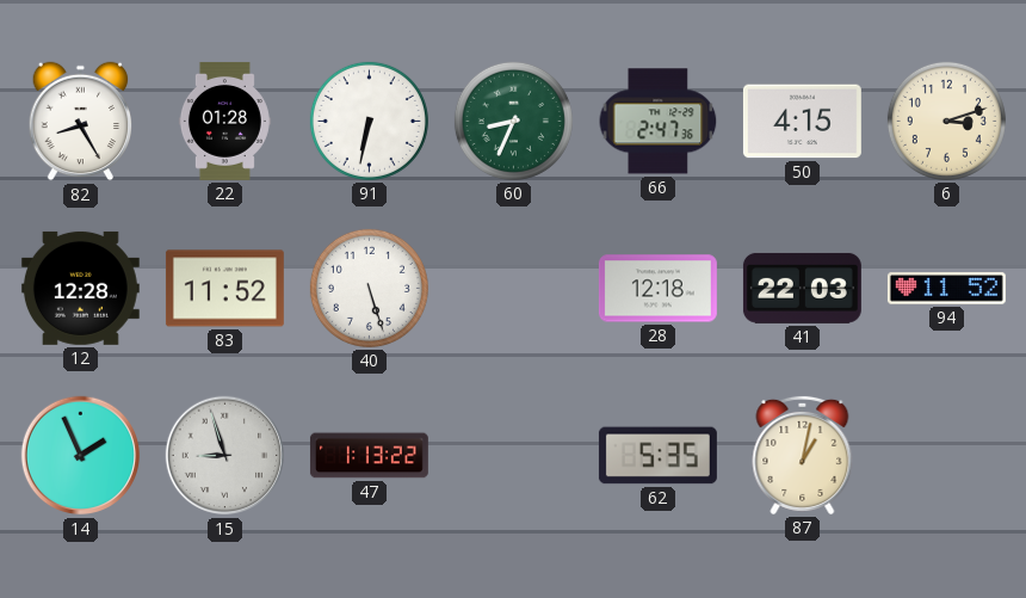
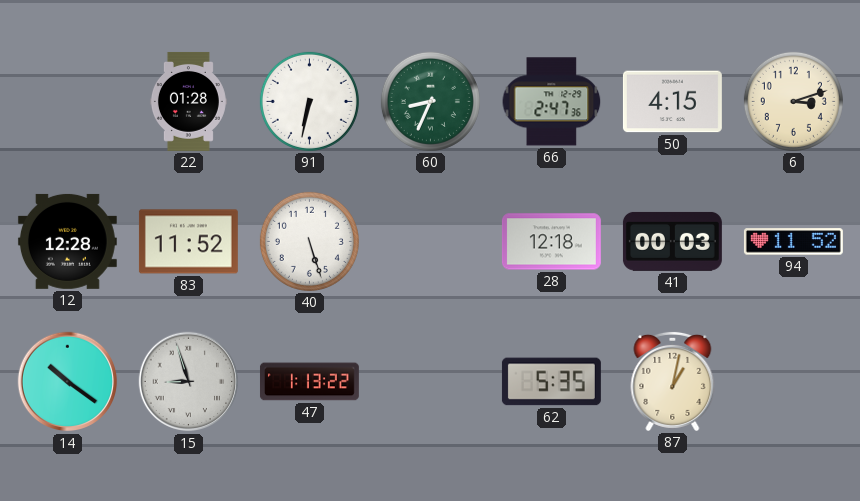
82: 8:25 -> none (81, 122)
41: 22:03 -> 00:03 (672, 241)
14: 1:56 -> 10:21 (68, 382)
